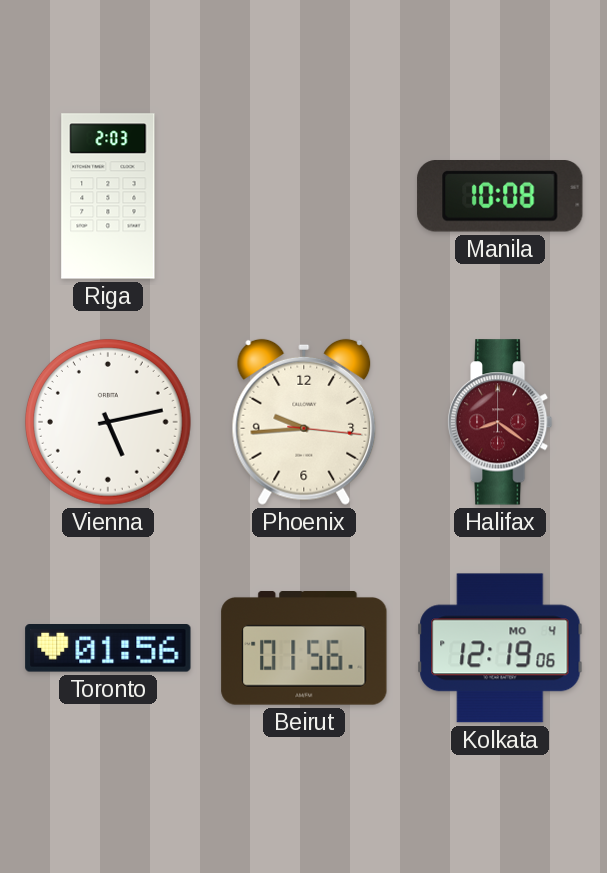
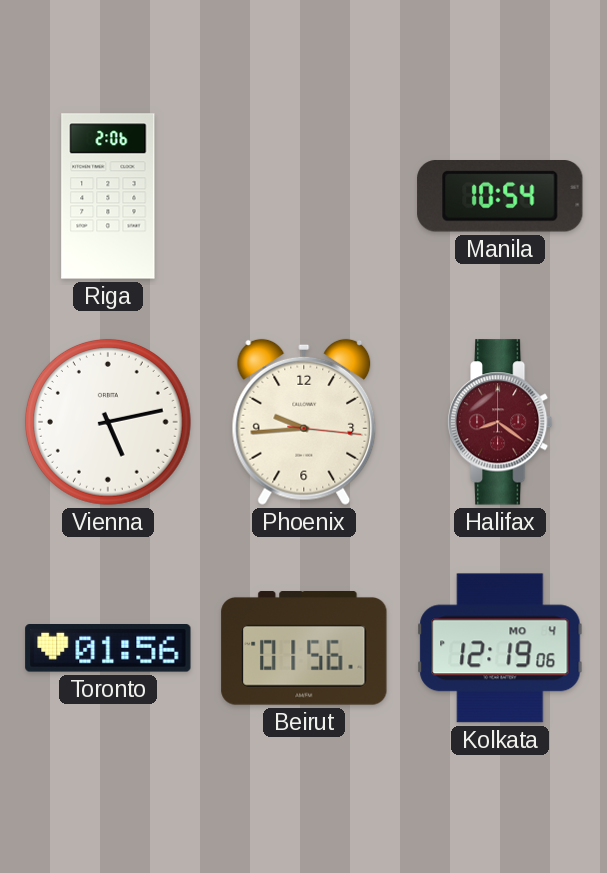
Riga: 2:03 -> 2:06 (108, 196)
Manila: 10:08 -> 10:54 (500, 197)
